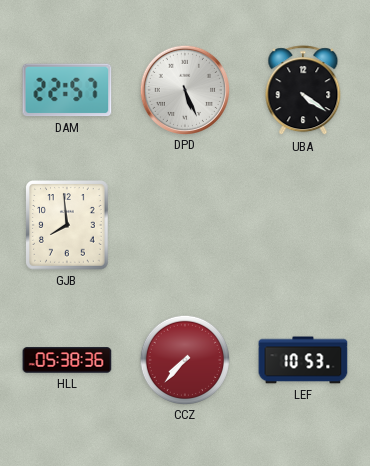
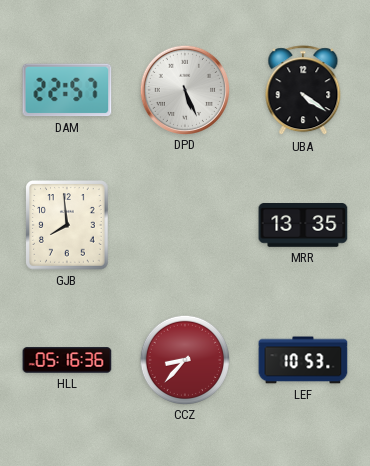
MRR: none -> 13:35 (303, 225)
HLL: 05:38 -> 05:16 (67, 360)
CCZ: 7:37 -> 8:37 (184, 359)
